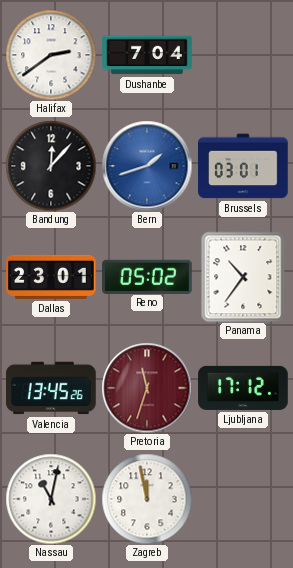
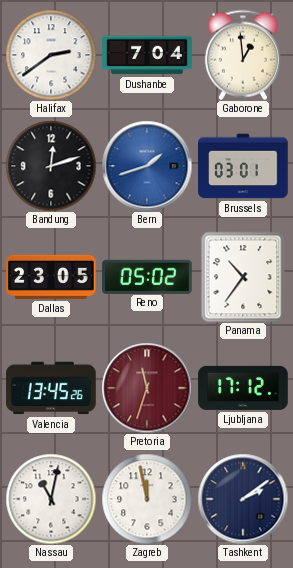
Gaborone: none -> 12:59 (243, 55)
Bandung: 12:07 -> 12:12 (51, 166)
Dallas: 23:01 -> 23:05 (51, 277)
Tashkent: none -> 2:09 (243, 499)
